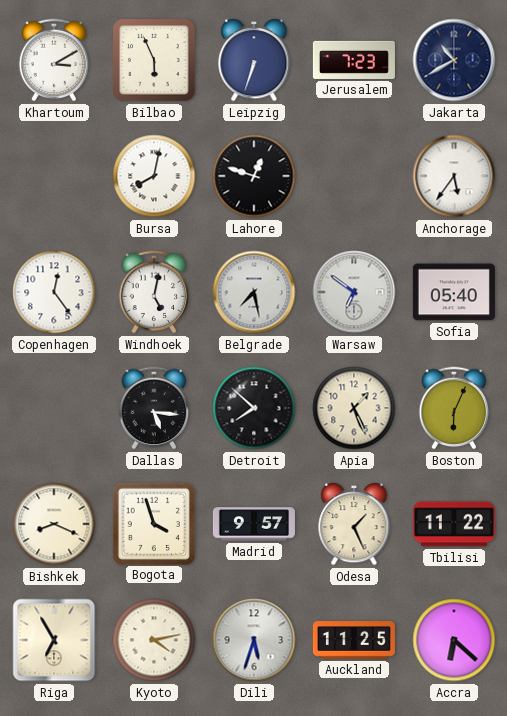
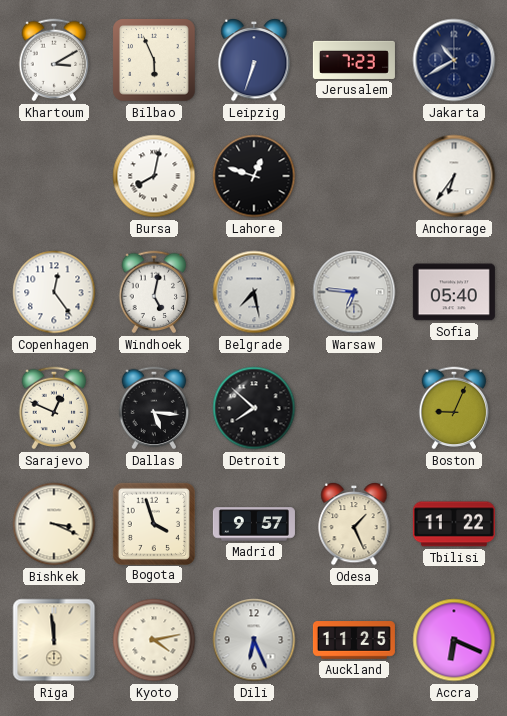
Anchorage: 5:36 -> 6:36 (454, 176)
Warsaw: 6:51 -> 6:46 (354, 292)
Sarajevo: none -> 12:49 (54, 408)
Apia: 1:26 -> none (354, 408)
Boston: 6:04 -> 9:04 (454, 408)
Bishkek: 8:19 -> 3:19 (54, 524)
Riga: 6:55 -> 11:59 (54, 640)
Dili: 5:33 -> 6:26 (254, 640)
Accra: 6:22 -> 6:19 (454, 640)
